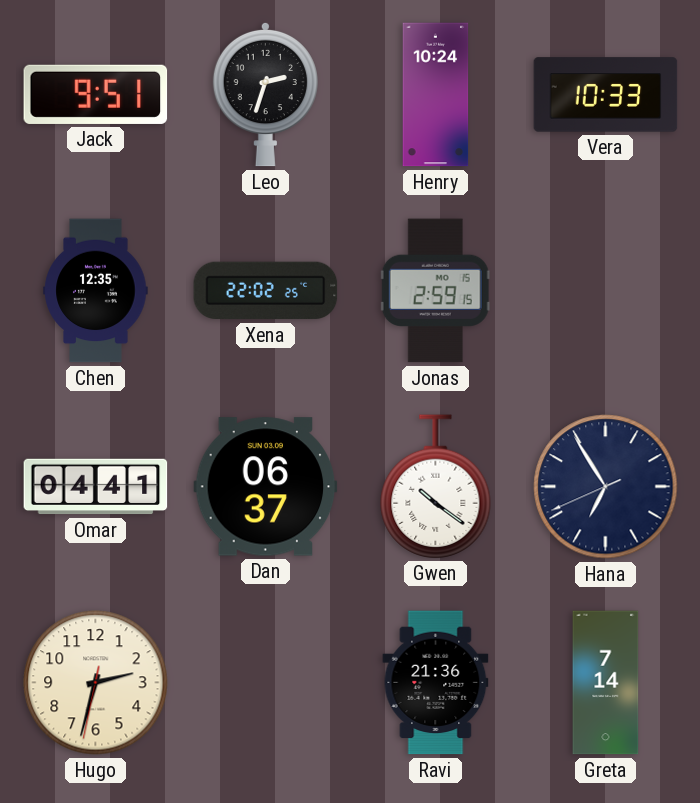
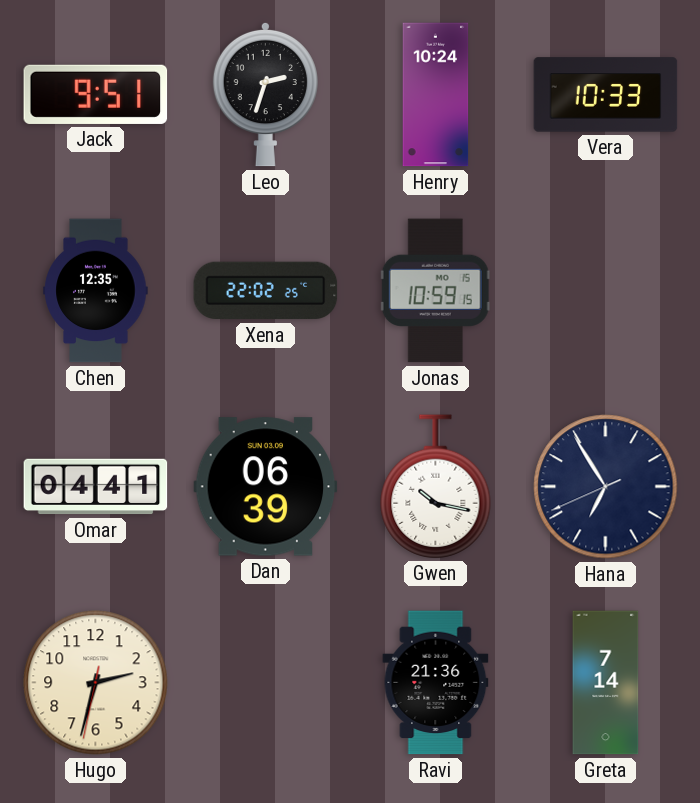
Jonas: 2:59 -> 10:59 (435, 291)
Dan: 06:37 -> 06:39 (266, 487)
Gwen: 10:21 -> 10:17 (436, 486)
